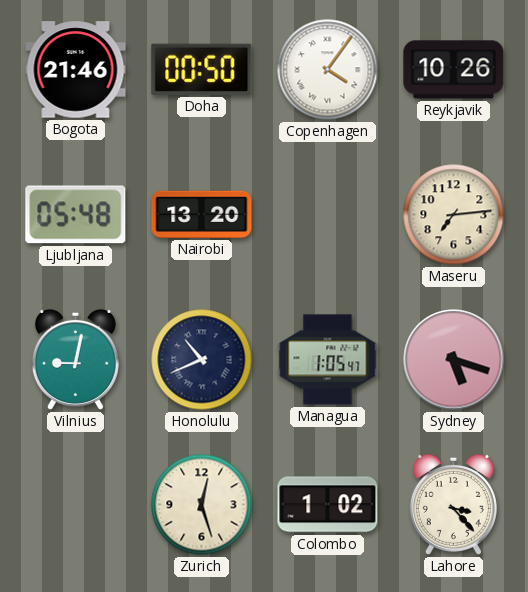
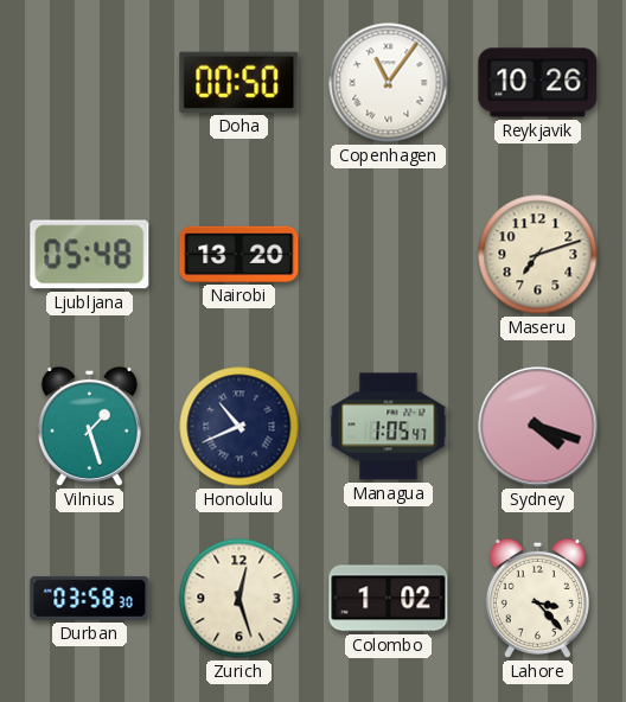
Bogota: 21:46 -> none (76, 70)
Copenhagen: 4:06 -> 11:06 (389, 83)
Maseru: 7:14 -> 7:12 (538, 255)
Vilnius: 9:02 -> 1:27 (89, 426)
Sydney: 5:18 -> 4:18 (538, 427)
Durban: none -> 03:58 (90, 598)
